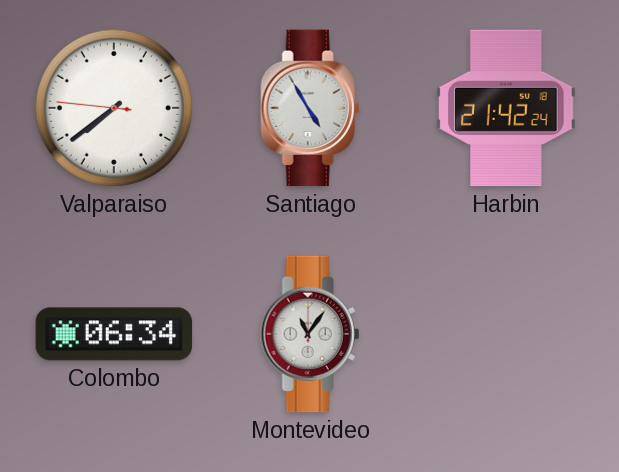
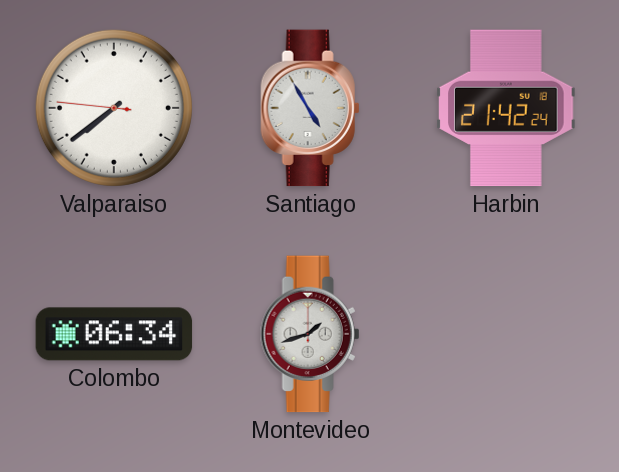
Montevideo: 11:06 -> 1:42 (310, 334)
